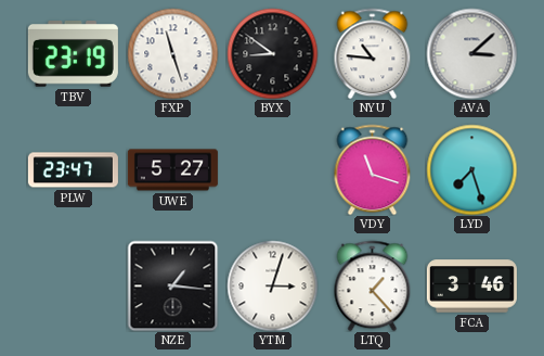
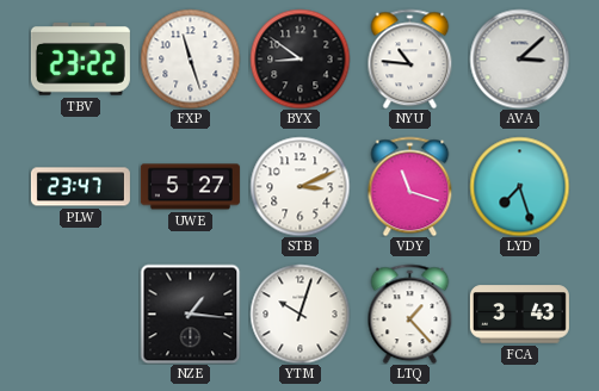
TBV: 23:19 -> 23:22 (80, 60)
STB: none -> 3:11 (299, 186)
YTM: 3:03 -> 10:03 (299, 314)
FCA: 3:46 -> 3:43 (519, 315)
